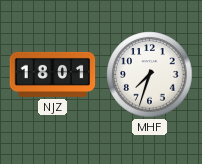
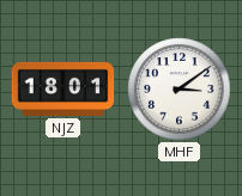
MHF: 7:33 -> 3:09 (180, 90)
